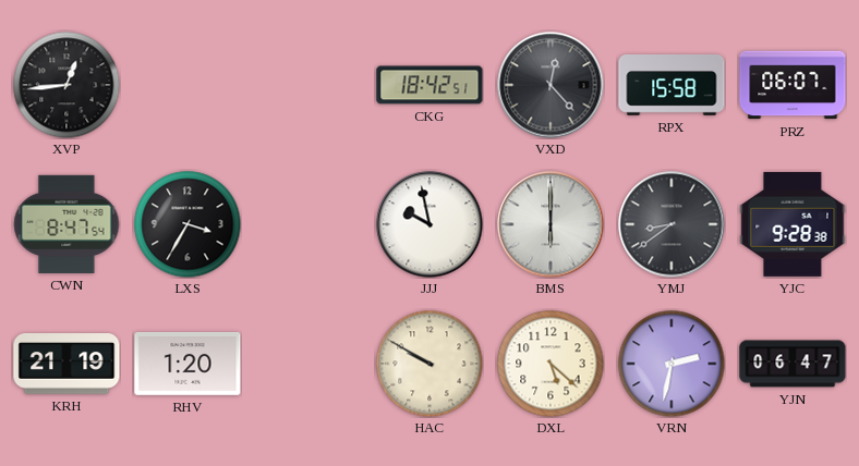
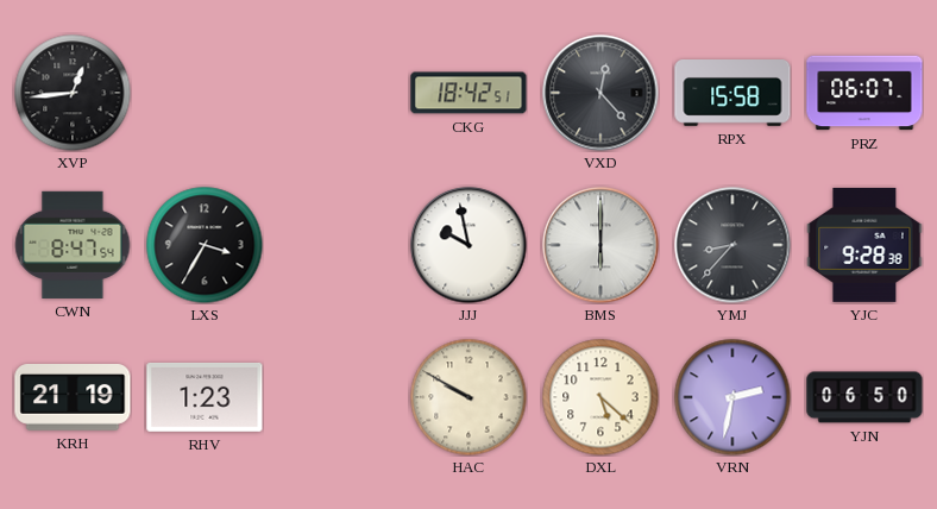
YMJ: 8:39 -> 8:37 (732, 245)
RHV: 1:20 -> 1:23 (205, 397)
YJN: 06:47 -> 06:50 (864, 397)
